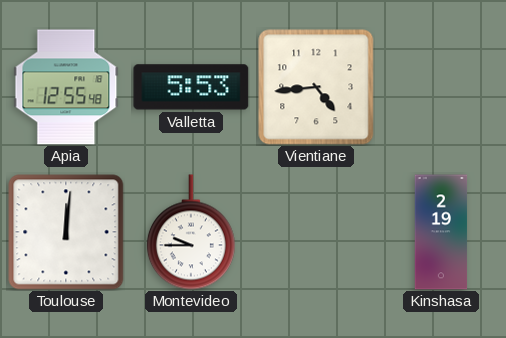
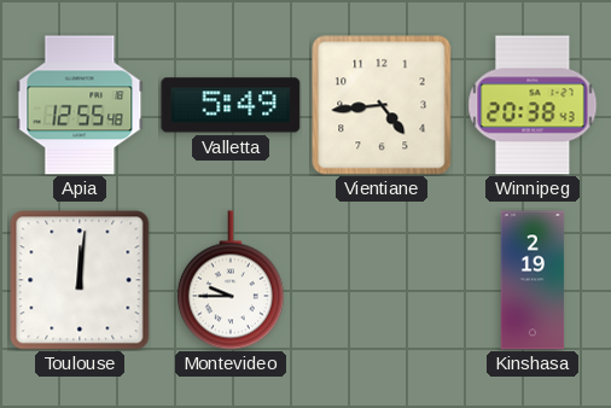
Valletta: 5:53 -> 5:49 (231, 105)
Winnipeg: none -> 20:38 (533, 105)
